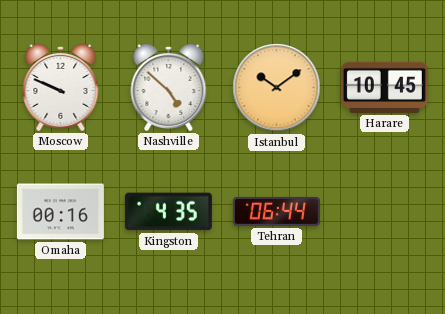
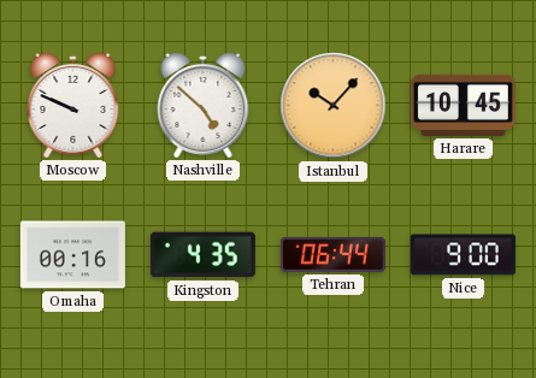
Istanbul: 10:09 -> 10:07 (334, 106)
Nice: none -> 9:00 (463, 255)
